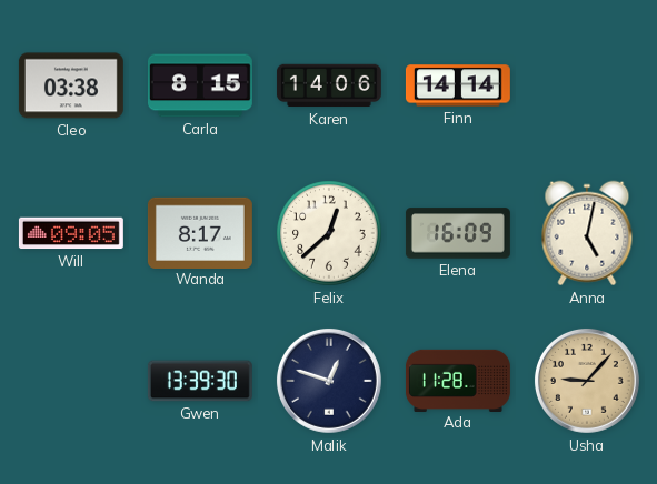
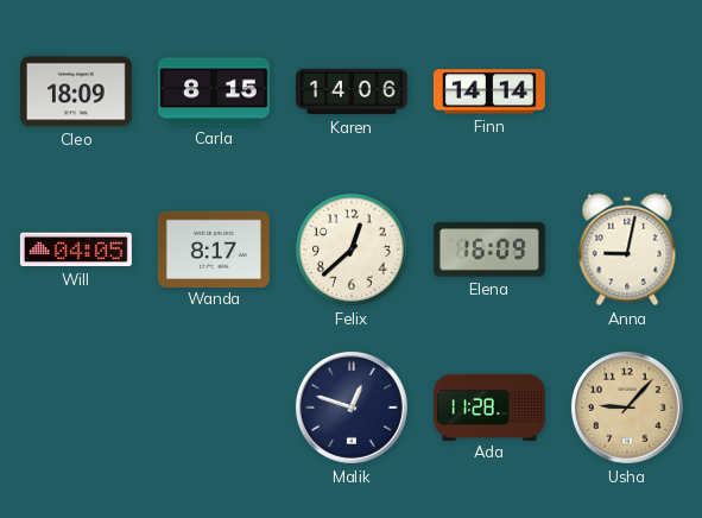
Cleo: 03:38 -> 18:09 (76, 91)
Will: 09:05 -> 04:05 (76, 249)
Anna: 5:02 -> 9:02 (627, 249)
Gwen: 13:39 -> none (200, 381)
